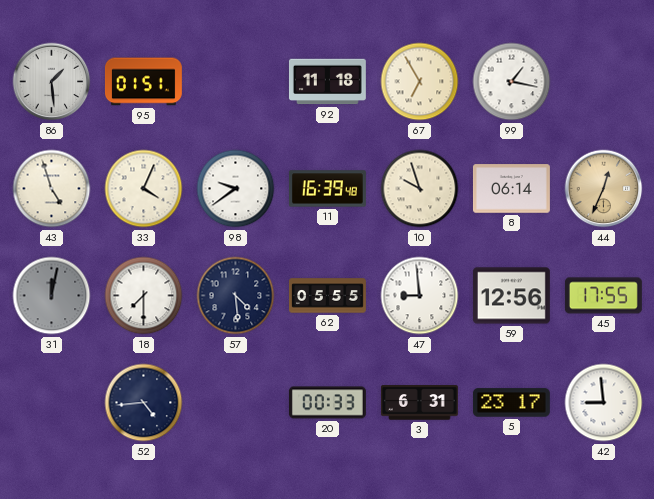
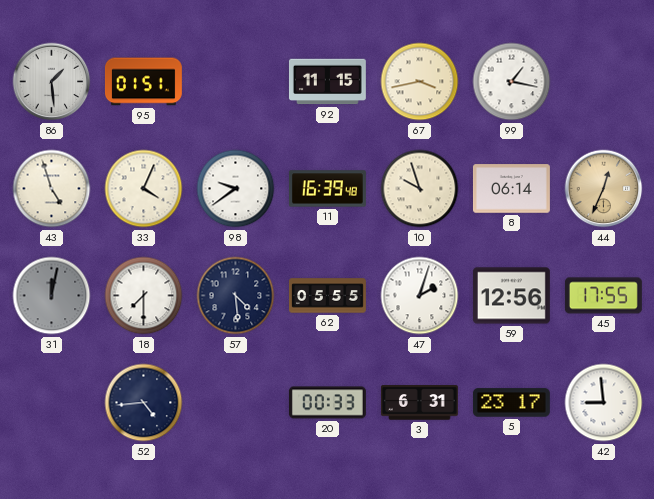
92: 11:18 -> 11:15 (327, 82)
67: 6:55 -> 3:43 (420, 82)
47: 8:59 -> 2:03 (420, 296)
